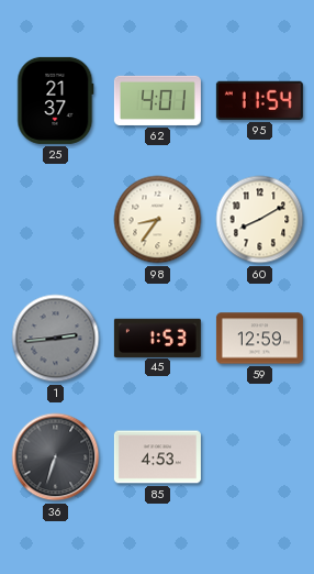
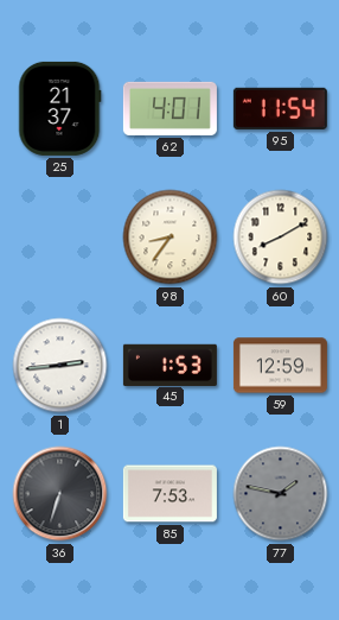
1 dial: grey -> white (60, 366)
85: 4:53 -> 7:53 (170, 494)
77: none -> 1:47 (281, 494)
